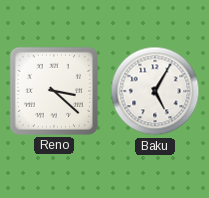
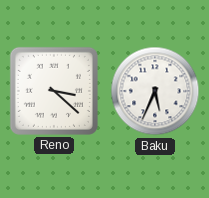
Baku: 5:05 -> 5:34 (155, 91)
